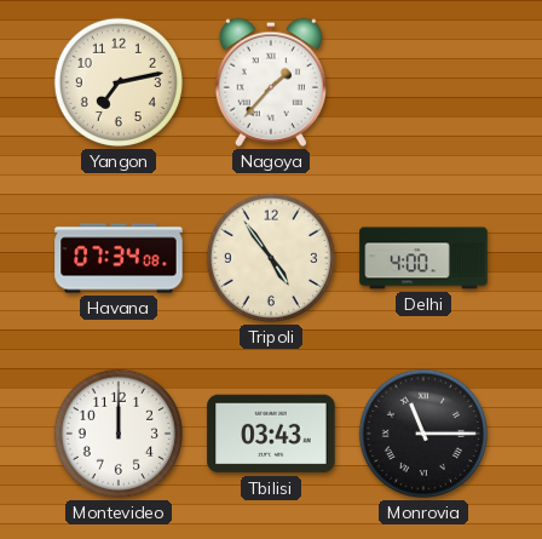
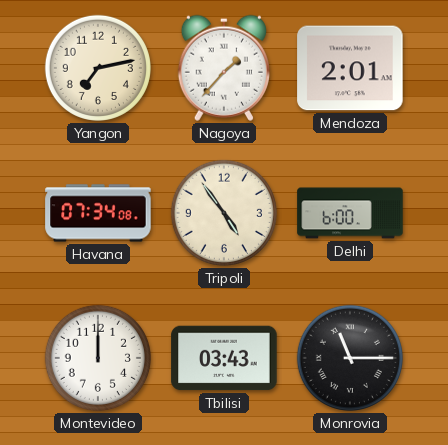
Mendoza: none -> 2:01 (350, 68)
Delhi: 4:00 -> 6:00 (350, 213)
